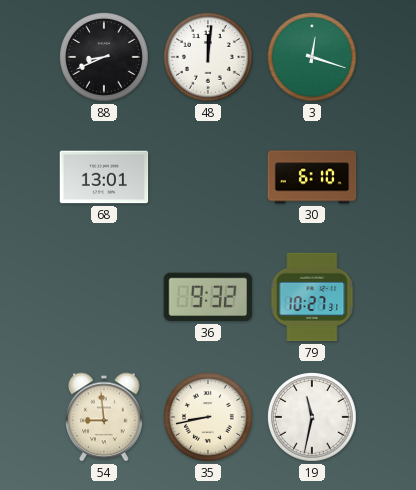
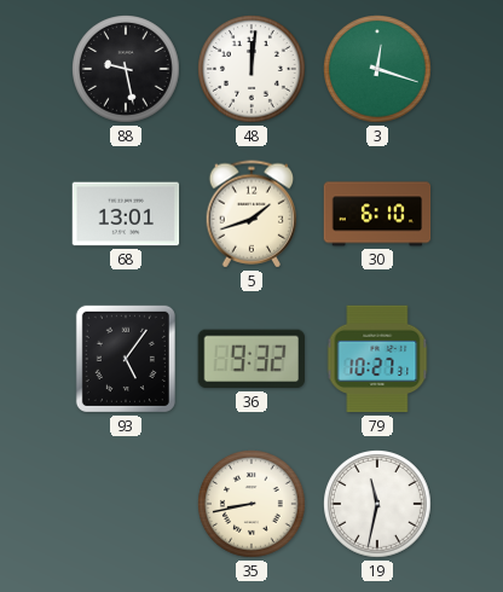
88: 8:41 -> 9:28 (127, 70)
5: none -> 1:42 (251, 214)
93: none -> 5:06 (126, 359)
54: 8:59 -> none (105, 417)
